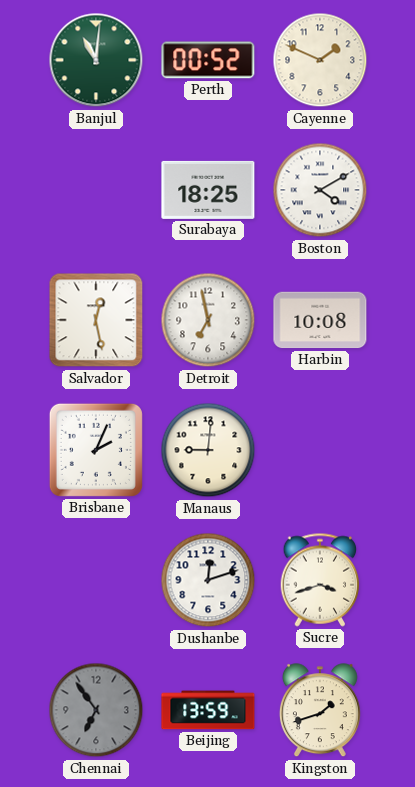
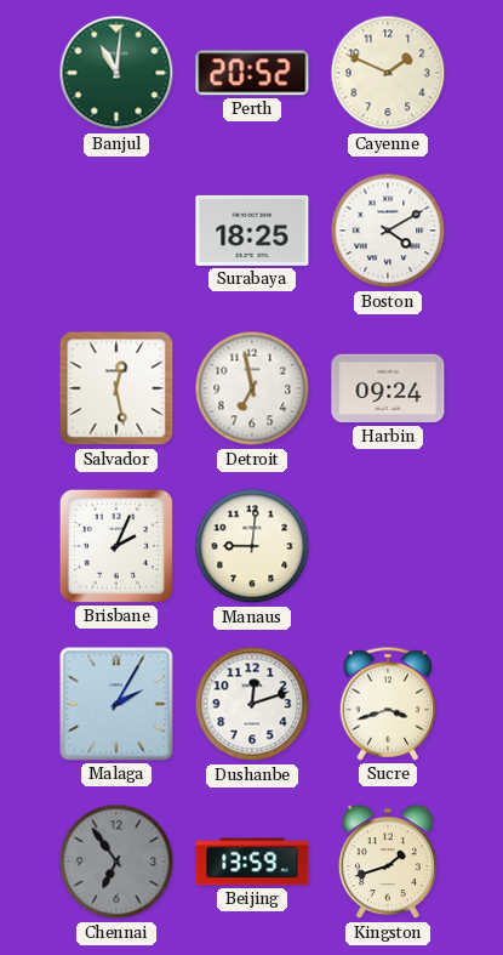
Perth: 00:52 -> 20:52 (252, 73)
Harbin: 10:08 -> 09:24 (388, 388)
Malaga: none -> 2:05 (116, 704)
